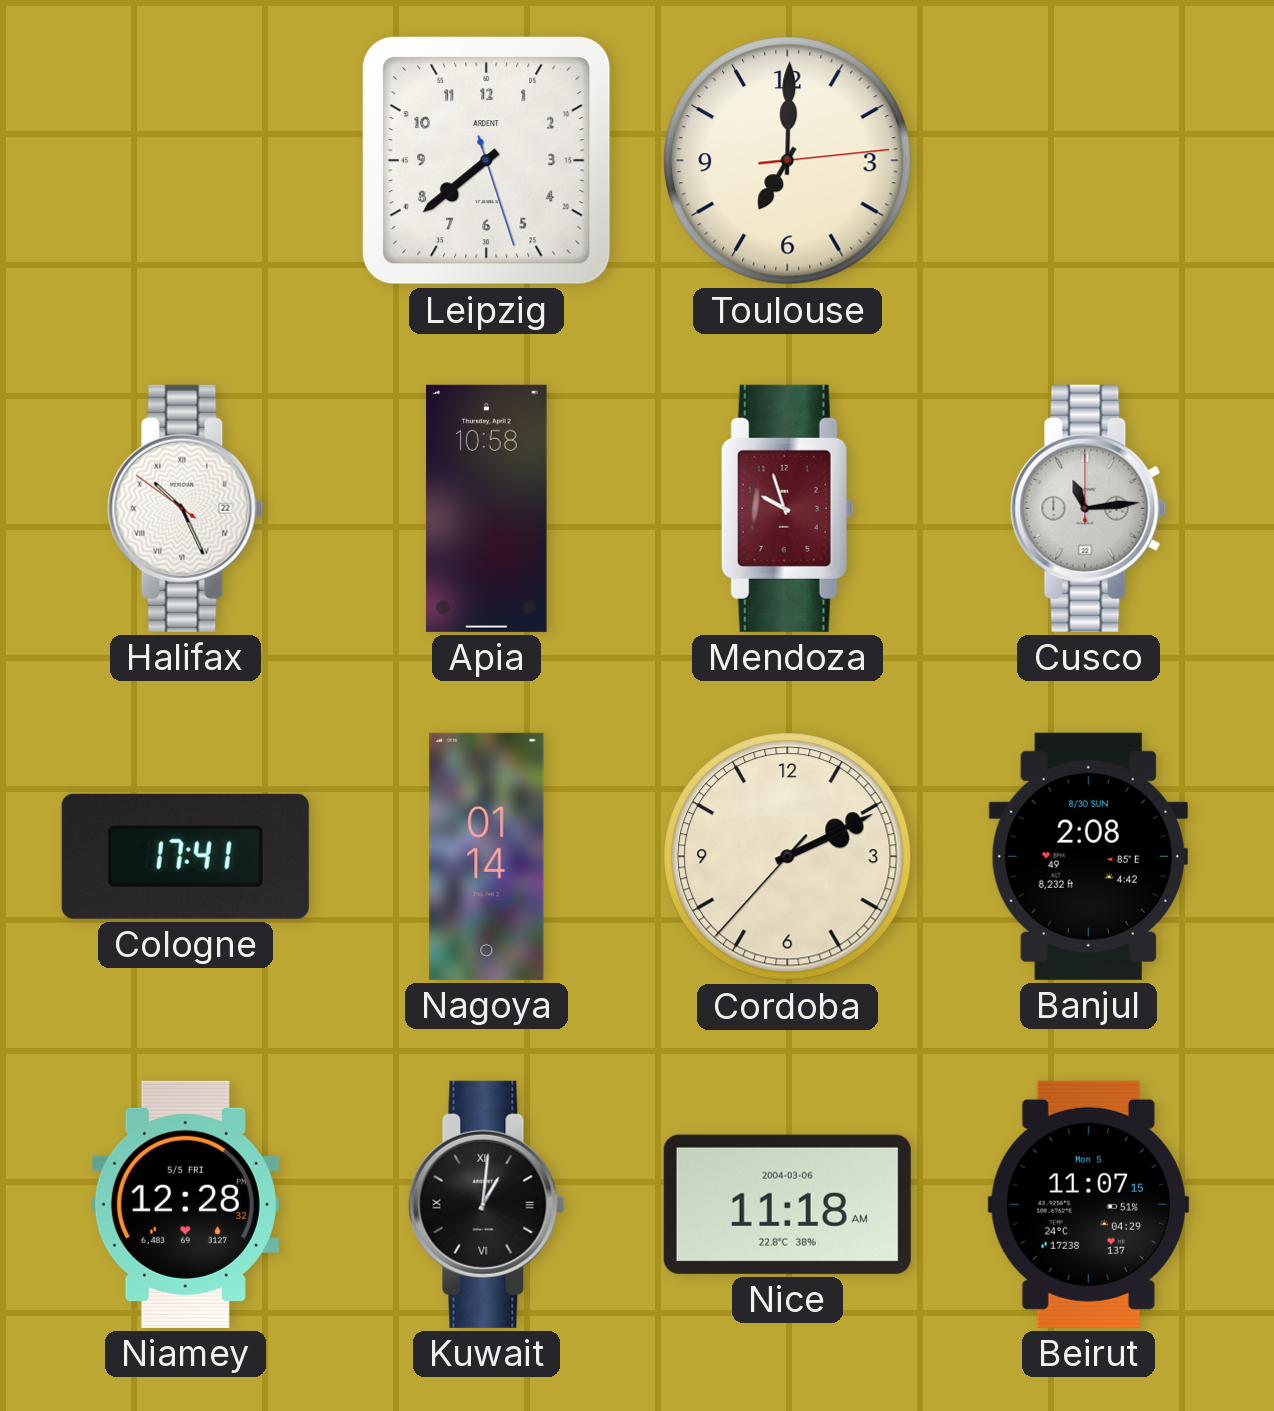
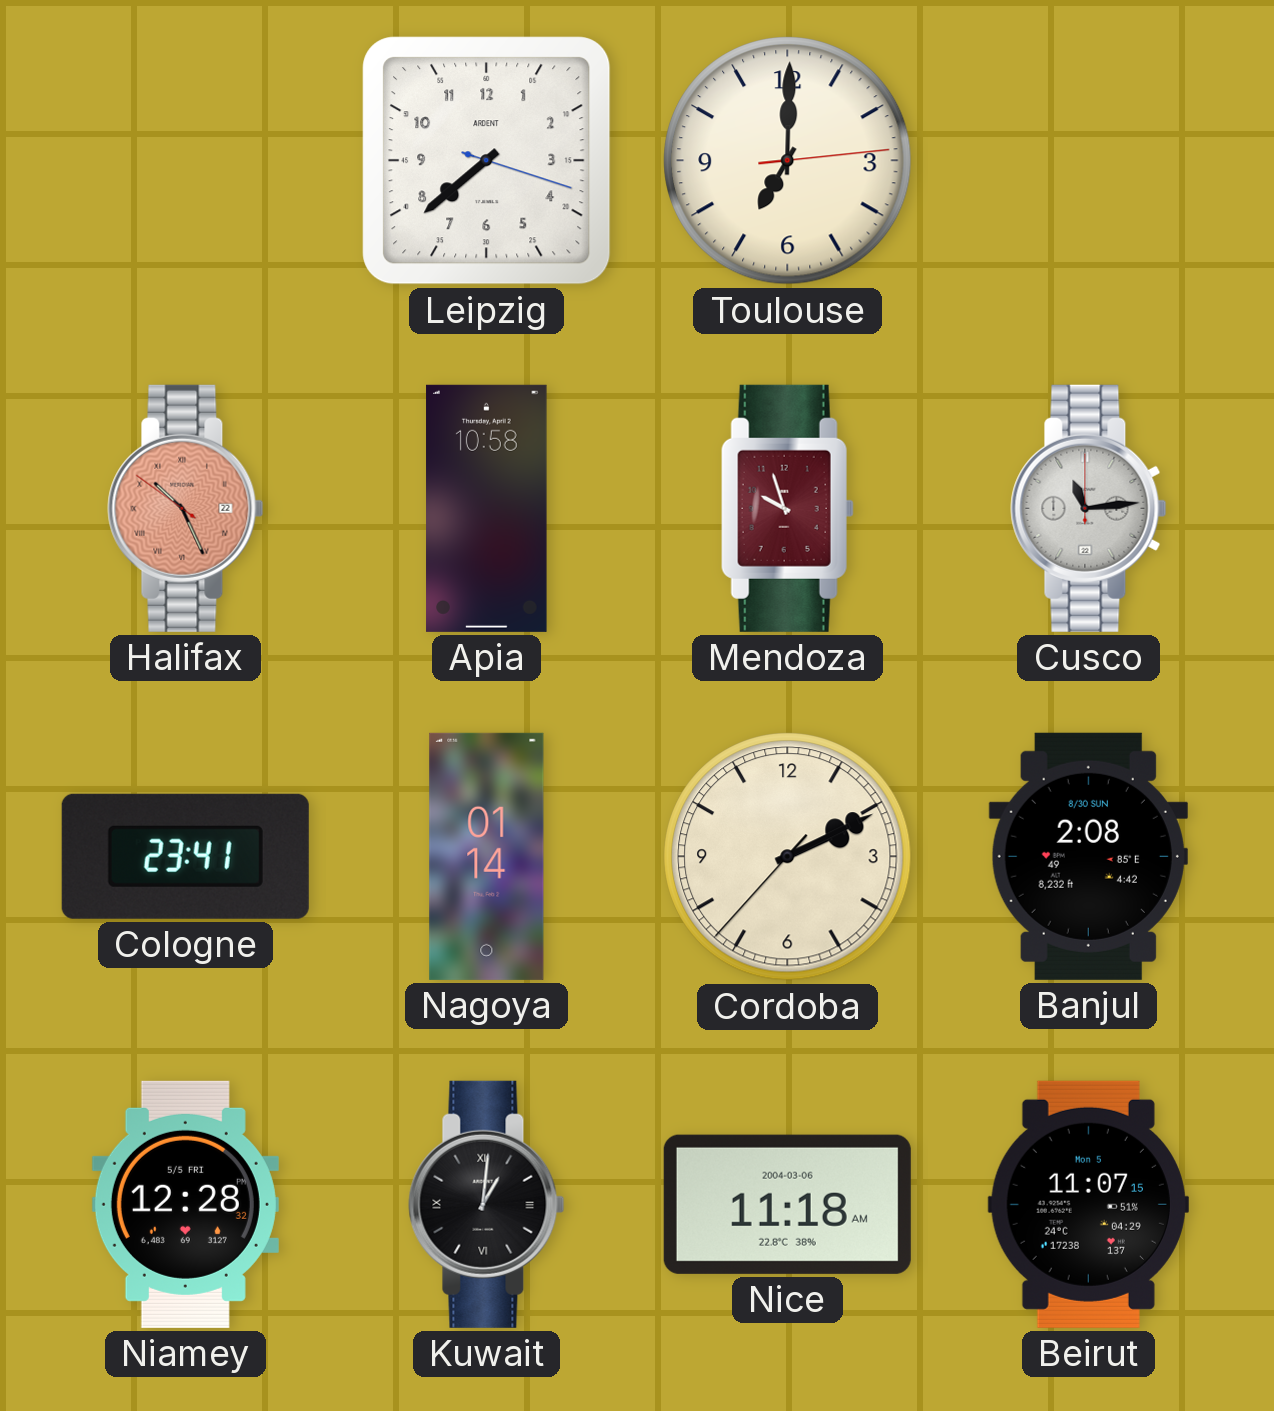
Leipzig: 7:38:27 -> 7:38:18 (487, 161)
Halifax dial: white -> salmon (186, 508)
Cologne: 17:41 -> 23:41 (185, 856)
